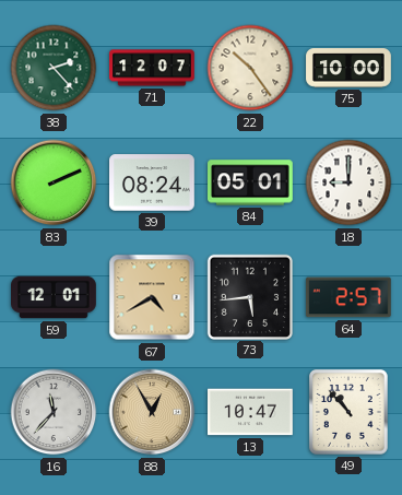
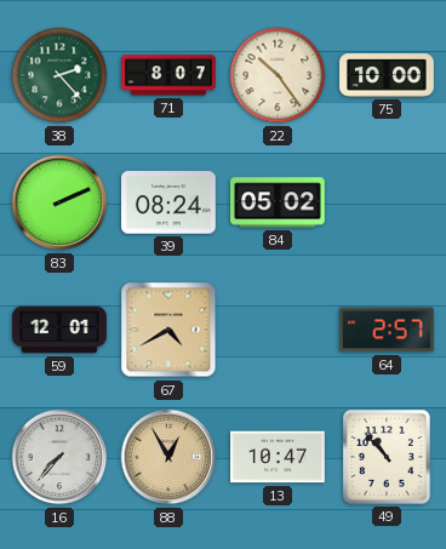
71: 12:07 -> 8:07 (170, 75)
84: 05:01 -> 05:02 (279, 202)
18: 9:00 -> none (348, 182)
73: 5:44 -> none (249, 296)
16: 11:37 -> 7:37 (59, 457)
